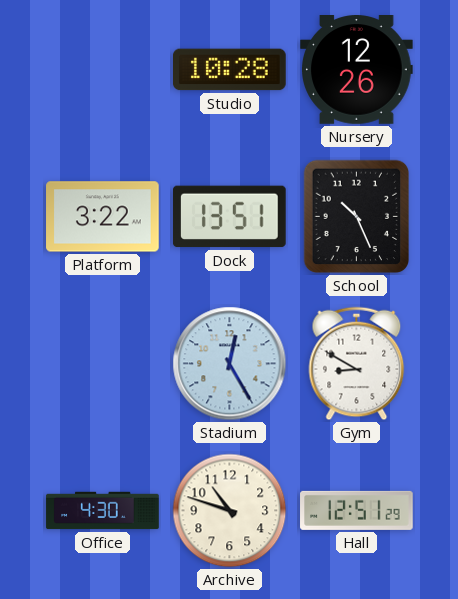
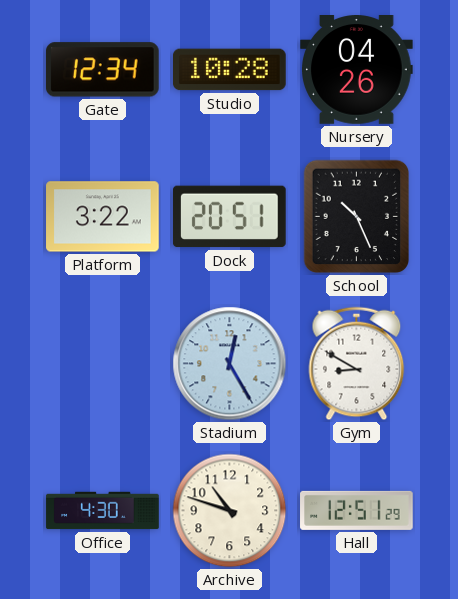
Gate: none -> 12:34 (102, 70)
Nursery: 12:26 -> 04:26 (357, 70)
Dock: 13:51 -> 20:51 (230, 217)
